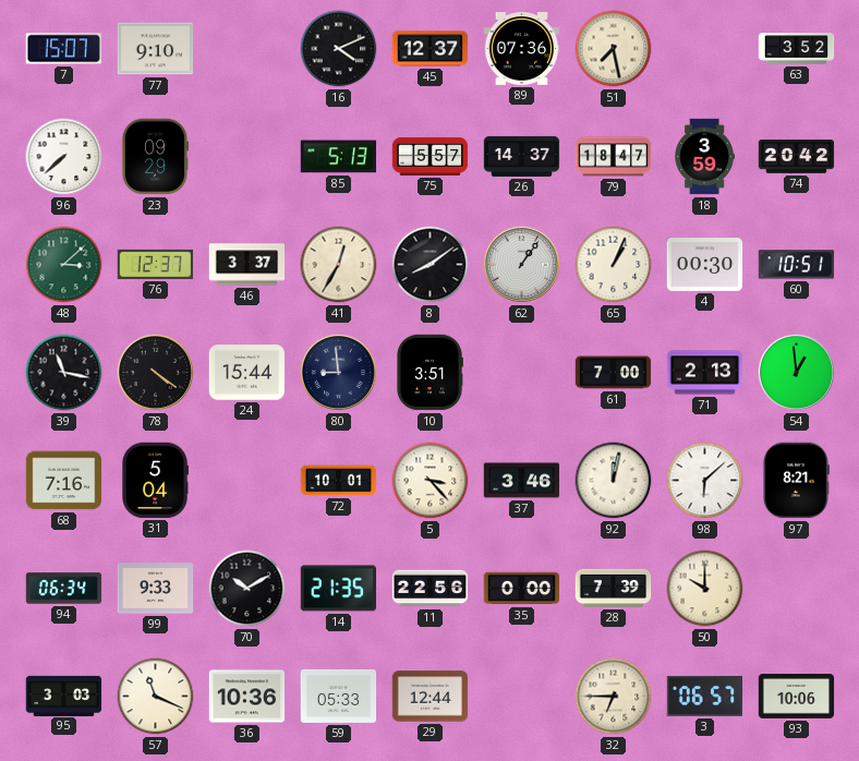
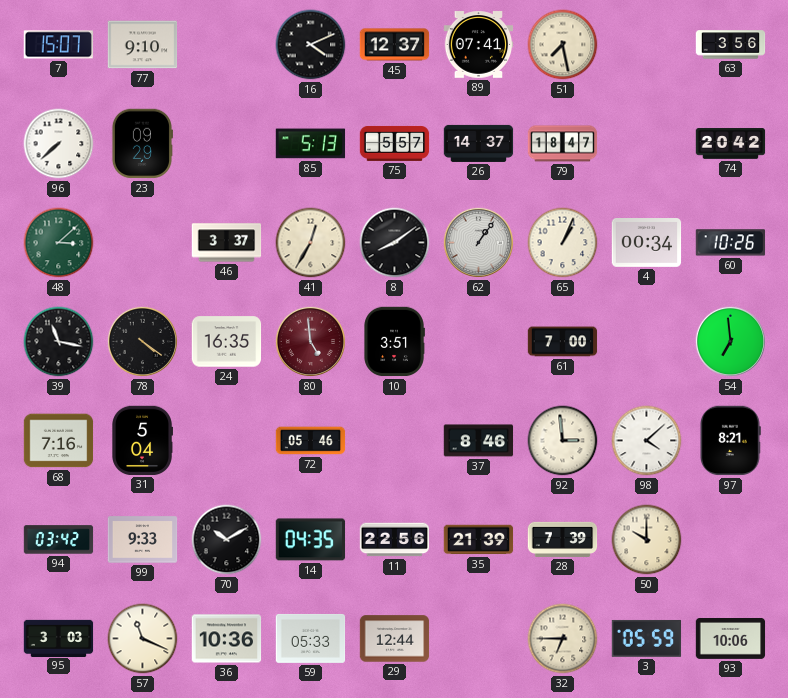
89: 07:36 -> 07:41 (479, 45)
63: 3:52 -> 3:56 (731, 45)
18: 3:59 -> none (704, 157)
76: 12:37 -> none (156, 264)
4: 00:30 -> 00:34 (647, 243)
60: 10:51 -> 10:26 (731, 243)
24: 15:44 -> 16:35 (227, 342)
80: 8:59 -> 4:59 (310, 341)
80 dial: navy -> burgundy (310, 341)
71: 2:13 -> none (705, 373)
54: 12:59 -> 6:59 (730, 341)
72: 10:01 -> 05:46 (311, 441)
5: 3:23 -> none (431, 481)
37: 3:46 -> 8:46 (479, 441)
92: 12:02 -> 2:59 (563, 441)
98: 6:08 -> 4:08 (647, 441)
94: 06:34 -> 03:42 (59, 540)
14: 21:35 -> 04:35 (311, 540)
35: 0:00 -> 21:39 (479, 540)
3: 06:57 -> 05:59 (647, 638)
